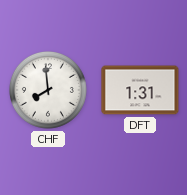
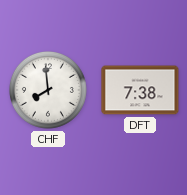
DFT: 1:31 -> 7:38 (140, 90)
